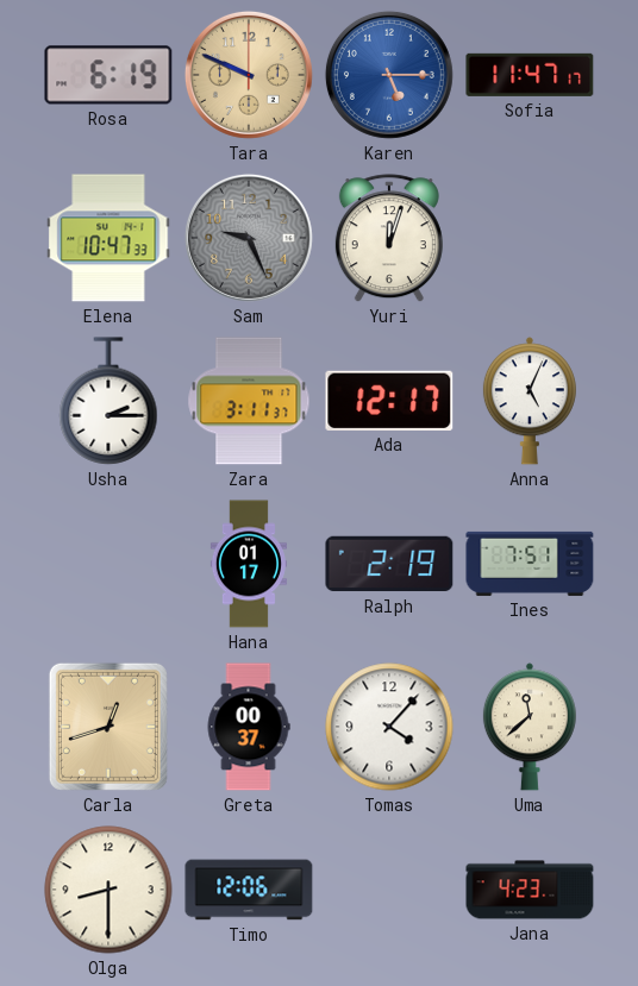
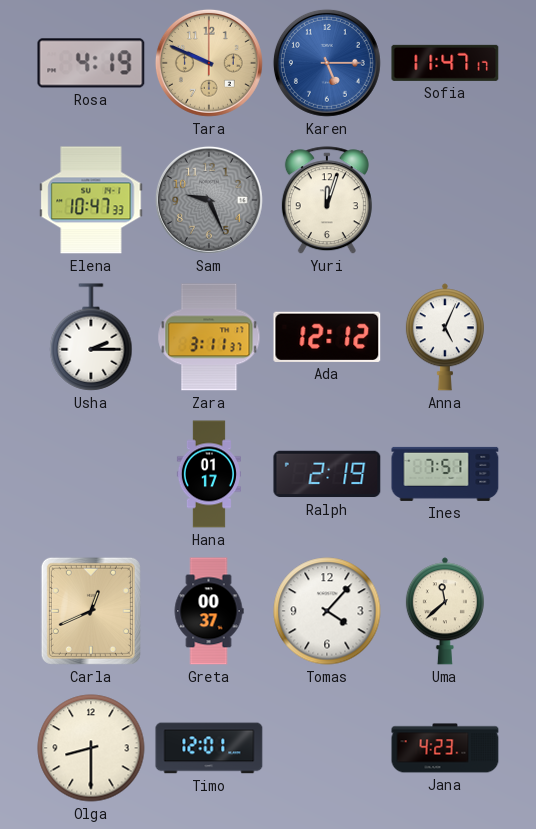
Rosa: 6:19 -> 4:19 (91, 63)
Ada: 12:17 -> 12:12 (327, 337)
Carla: 12:42 -> 12:41 (91, 611)
Timo: 12:06 -> 12:01 (209, 748)
